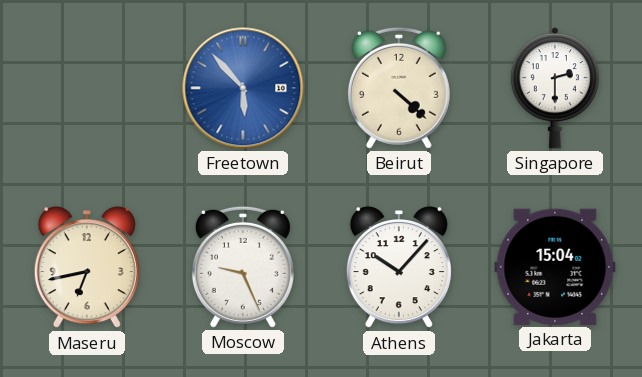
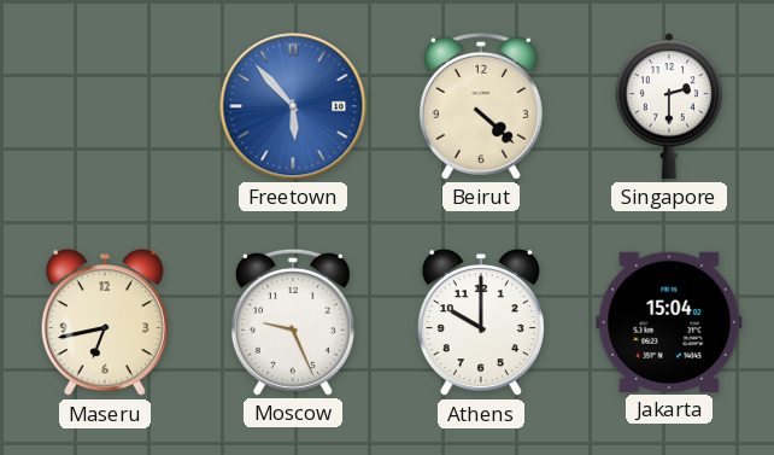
Athens: 10:07 -> 10:00 (481, 322)
